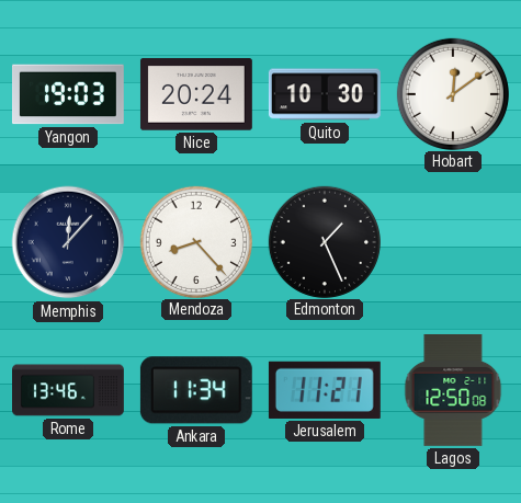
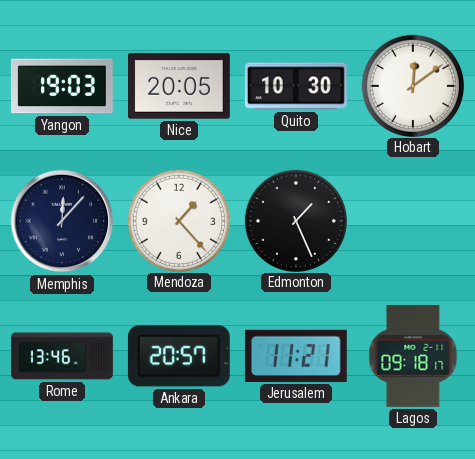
Nice: 20:24 -> 20:05 (179, 86)
Mendoza: 8:23 -> 1:23 (178, 220)
Ankara: 11:34 -> 20:57 (179, 356)
Lagos: 12:50 -> 09:18 (413, 356)
